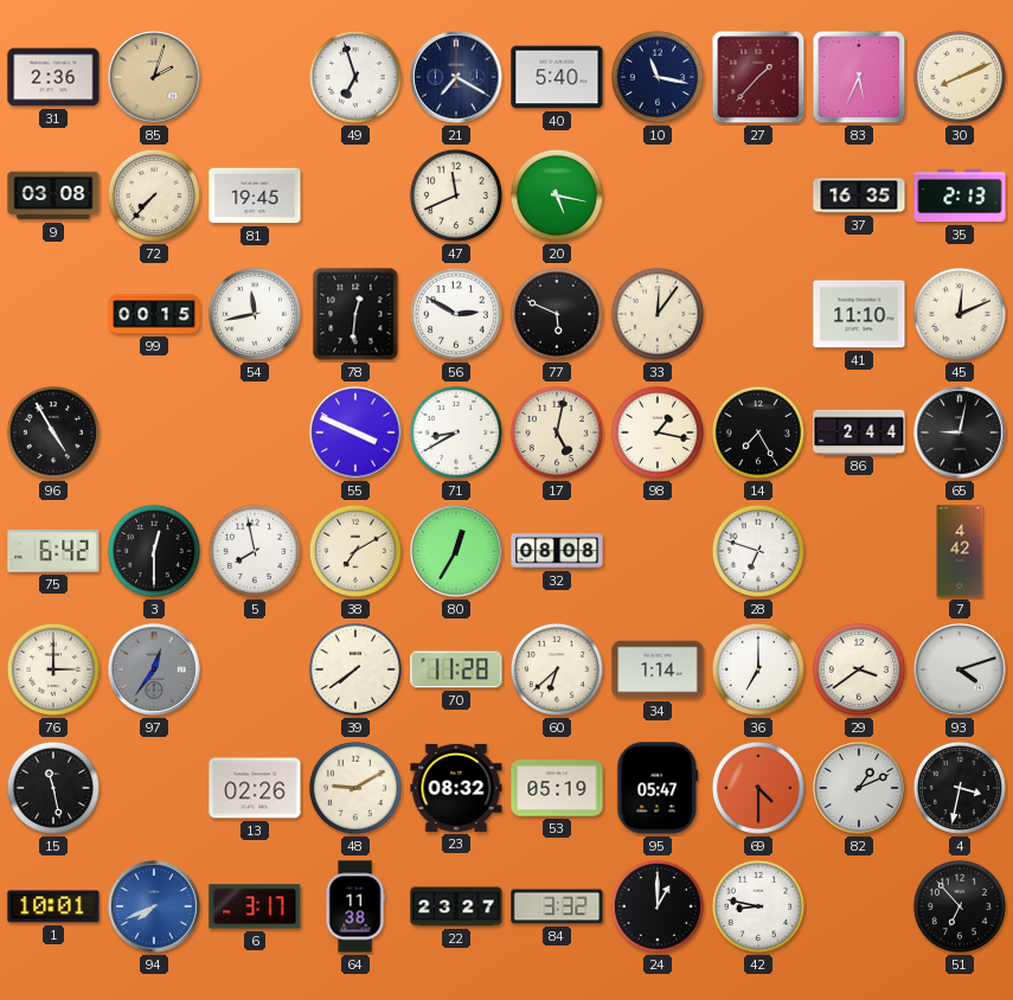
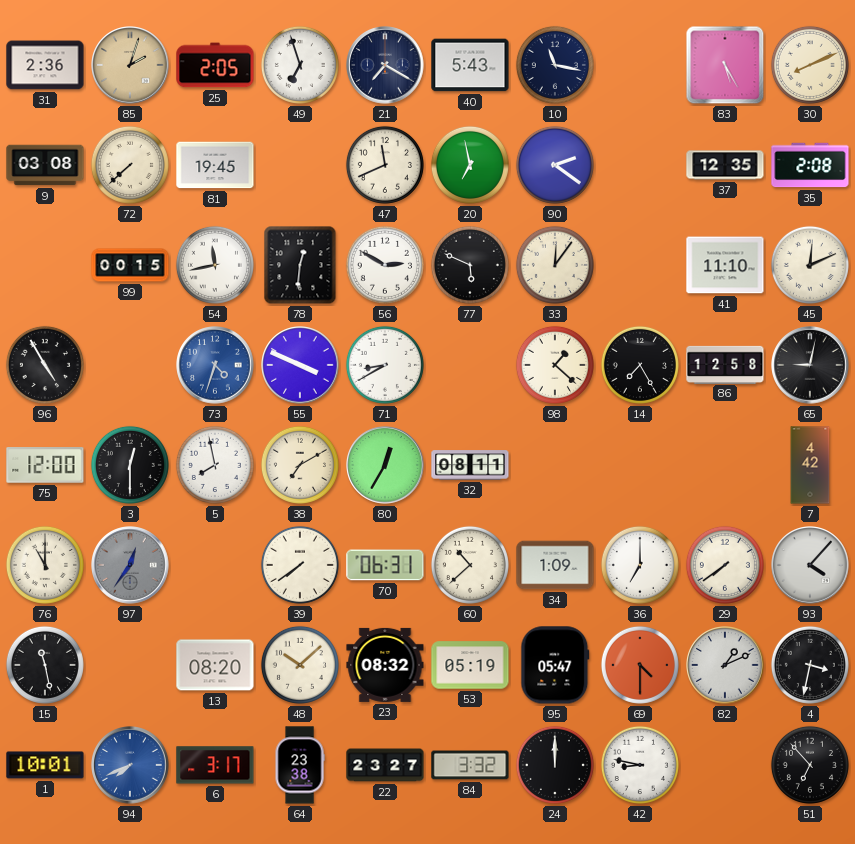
25: none -> 2:05 (215, 65)
40: 5:40 -> 5:43 (470, 65)
27: 1:37 -> none (758, 77)
83: 5:34 -> 5:25 (725, 65)
72: 7:37 -> 7:38 (130, 165)
20: 5:17 -> 6:58 (470, 165)
90: none -> 2:21 (555, 165)
37: 16:35 -> 12:35 (725, 165)
35: 2:13 -> 2:08 (810, 165)
73: none -> 4:33 (215, 365)
17: 5:02 -> none (557, 432)
98: 1:17 -> 1:22 (555, 365)
86: 2:44 -> 12:58 (725, 364)
75: 6:42 -> 12:00 (45, 465)
32: 08:08 -> 08:11 (470, 465)
28: 6:48 -> none (758, 551)
76: 3:00 -> 11:00 (45, 565)
70: 11:28 -> 06:31 (385, 565)
60: 6:38 -> 10:38 (470, 565)
34: 1:14 -> 1:09 (555, 565)
29: 3:39 -> 7:39 (725, 565)
93: 4:12 -> 4:07 (810, 565)
13: 02:26 -> 08:20 (215, 665)
48: 9:10 -> 10:08 (300, 665)
64: 11:38 -> 23:38 (300, 765)
24: 1:00 -> 12:00 (555, 765)
